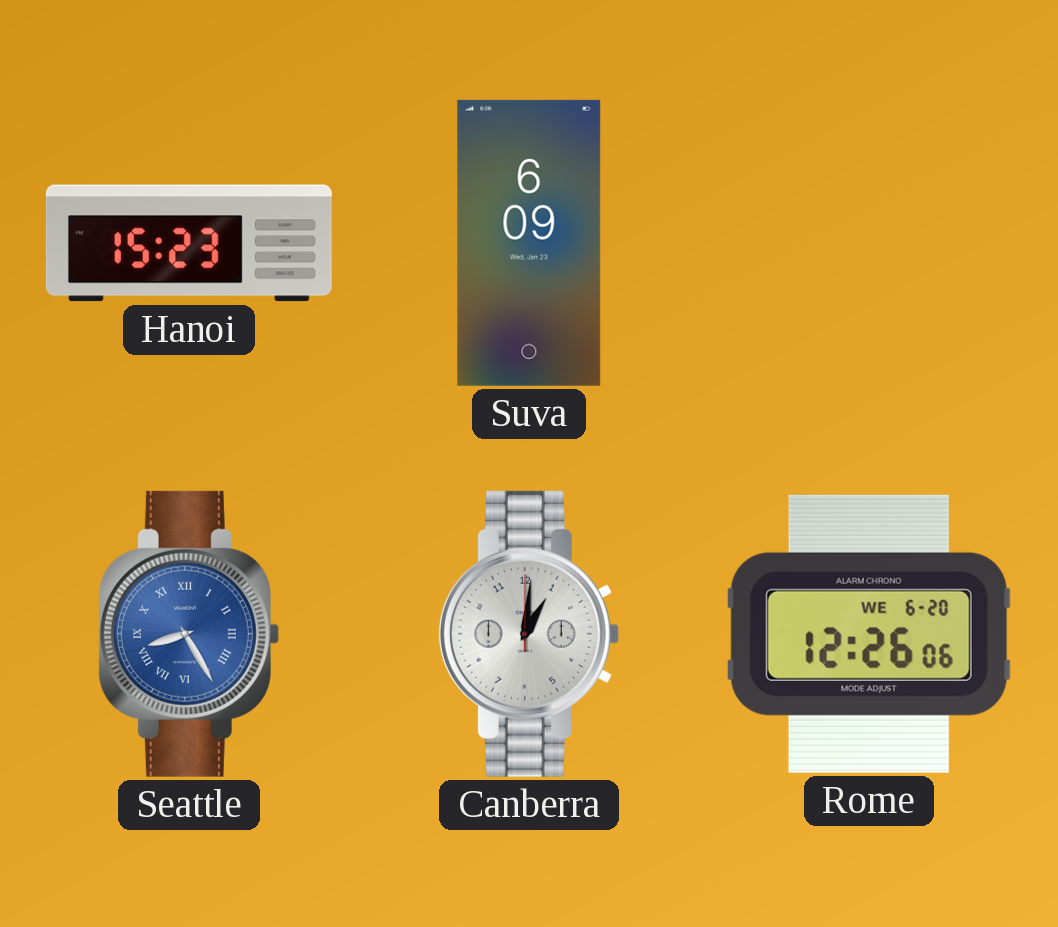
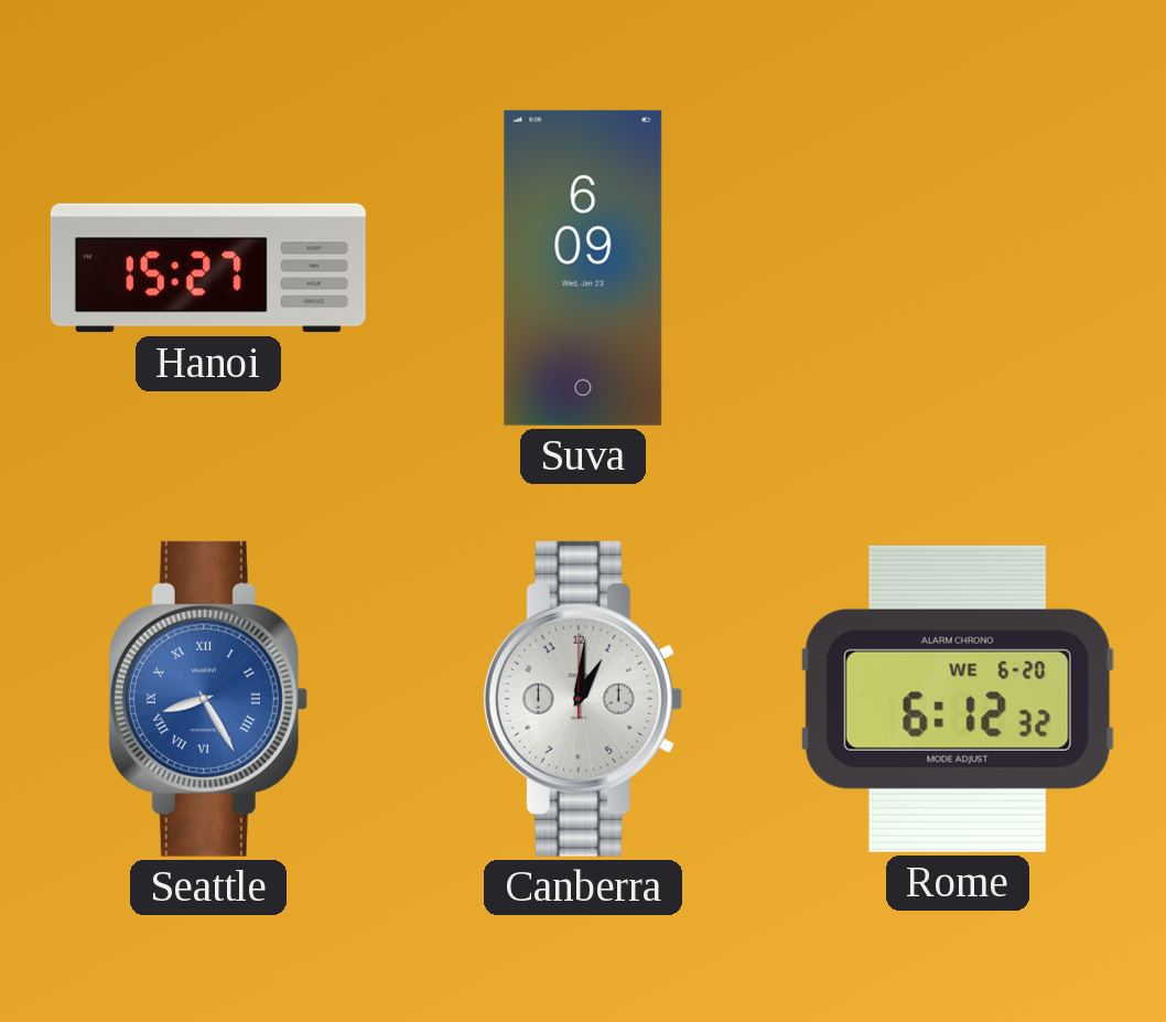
Hanoi: 15:23 -> 15:27 (208, 268)
Rome: 12:26 -> 6:12 (958, 699)
